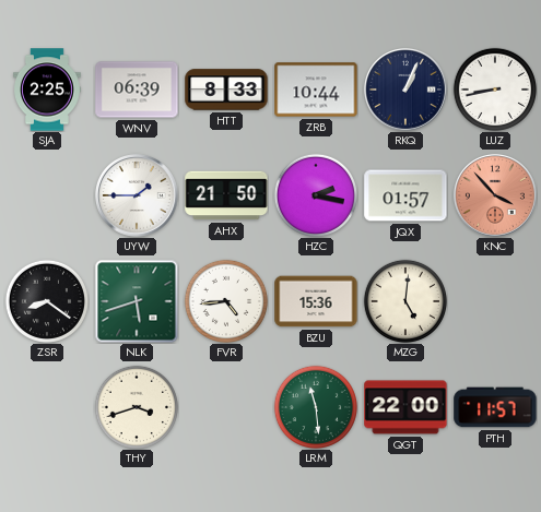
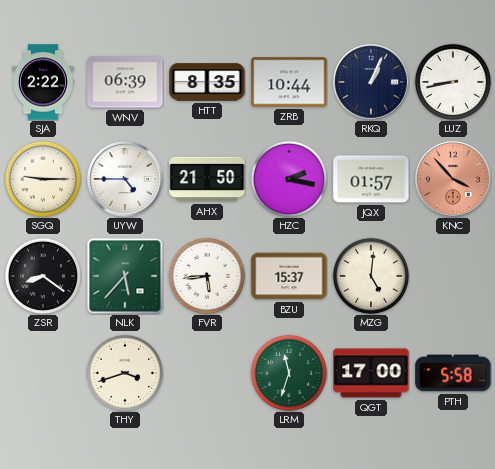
SJA: 2:25 -> 2:22 (44, 82)
HTT: 8:33 -> 8:35 (207, 82)
SGQ: none -> 9:15 (42, 178)
UYW: 1:45 -> 4:45 (126, 180)
NLK: 5:42 -> 5:37 (125, 276)
FVR: 4:44 -> 5:44 (206, 275)
BZU: 15:36 -> 15:37 (289, 276)
LRM: 11:29 -> 11:33 (288, 372)
QGT: 22:00 -> 17:00 (371, 373)
PTH: 11:57 -> 5:58 (453, 373)
